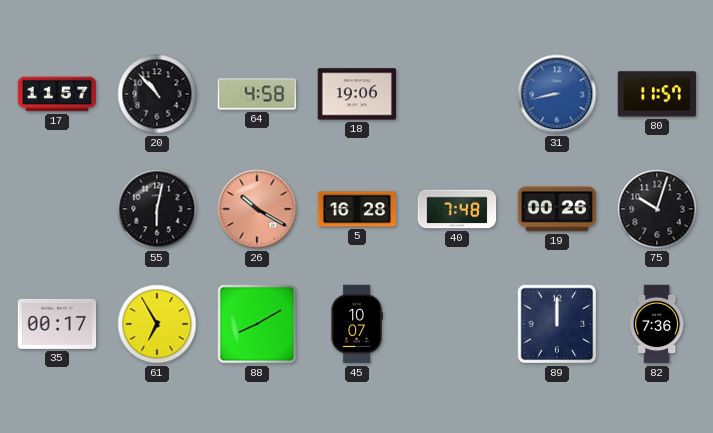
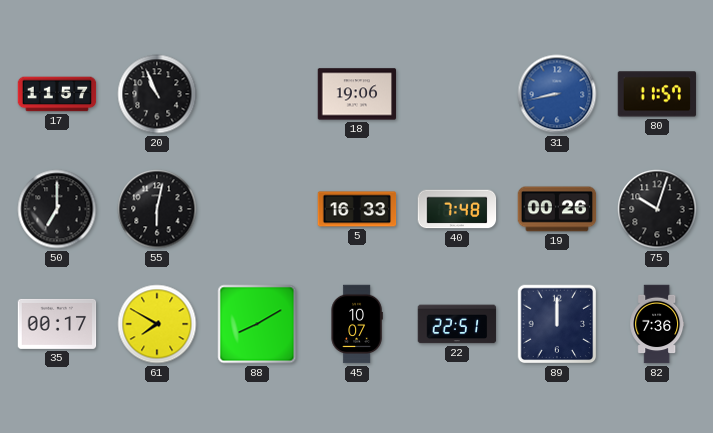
20: 10:53 -> 10:56 (157, 94)
64: 4:58 -> none (257, 94)
50: none -> 7:00 (57, 209)
26: 10:20 -> none (257, 209)
5: 16:28 -> 16:33 (357, 209)
61: 6:55 -> 7:50 (157, 324)
22: none -> 22:51 (457, 324)
